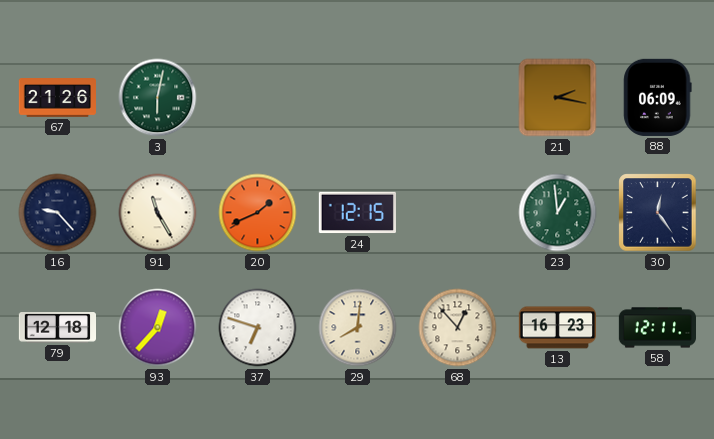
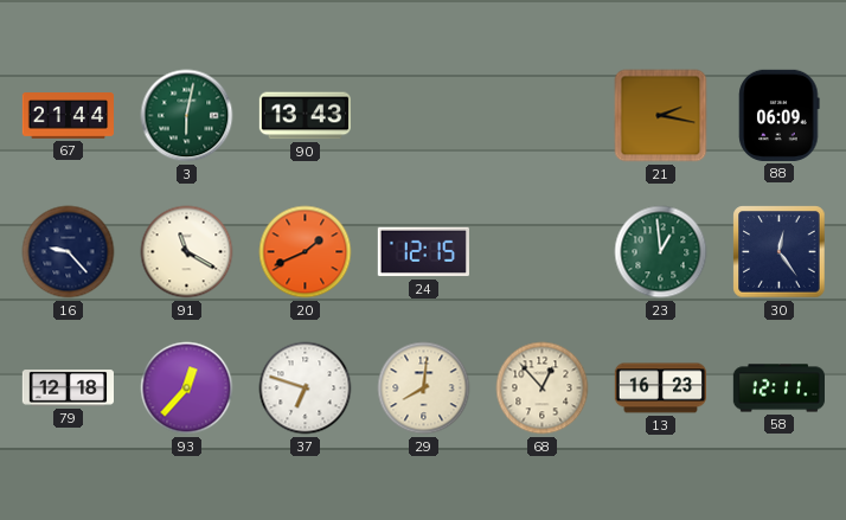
67: 21:26 -> 21:44 (68, 116)
90: none -> 13:43 (305, 116)
91: 11:25 -> 11:20 (187, 252)
